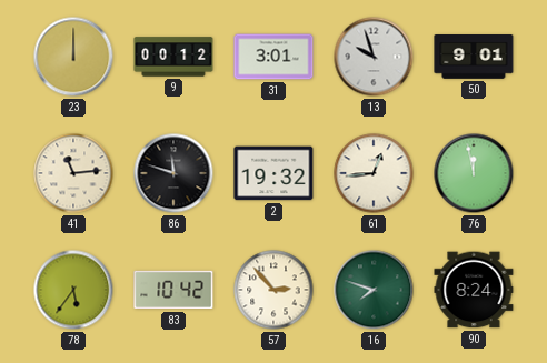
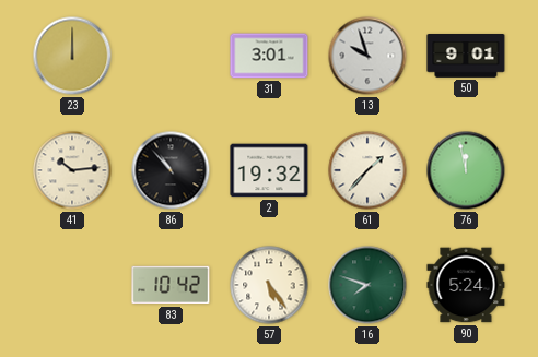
9: 00:12 -> none (173, 57)
41: 11:14 -> 10:14 (72, 170)
86: 11:48 -> 10:53 (171, 170)
61: 12:44 -> 1:37 (367, 170)
78: 5:36 -> none (73, 290)
57: 2:53 -> 5:24 (269, 285)
90: 8:24 -> 5:24 (466, 285)
